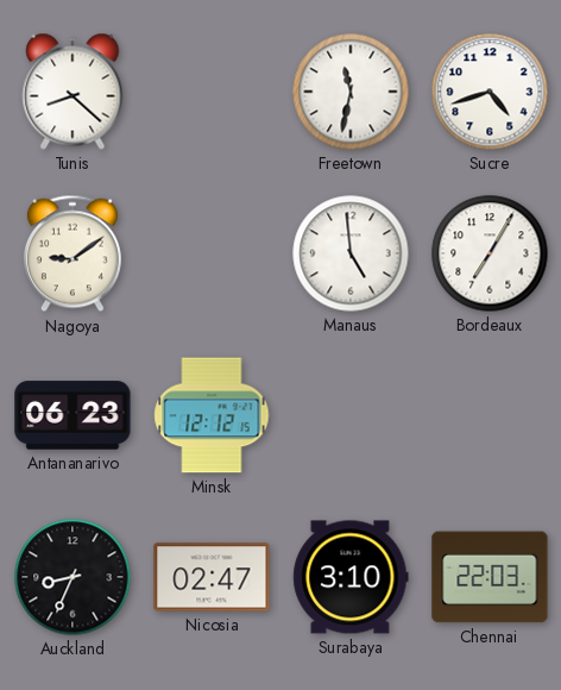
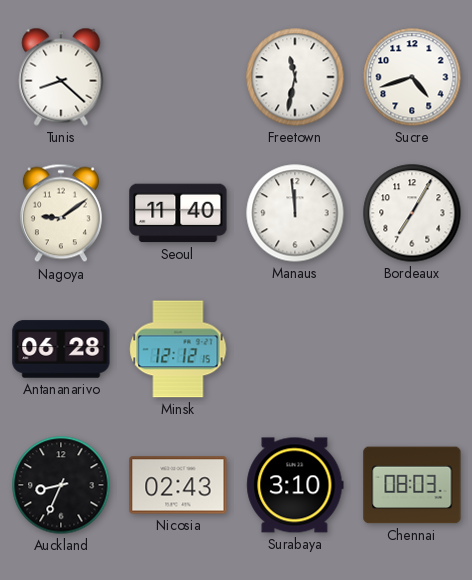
Seoul: none -> 11:40 (178, 213)
Manaus: 4:59 -> 11:59 (295, 213)
Antananarivo: 06:23 -> 06:28 (61, 349)
Nicosia: 02:47 -> 02:43 (178, 485)
Chennai: 22:03 -> 08:03 (412, 485)
